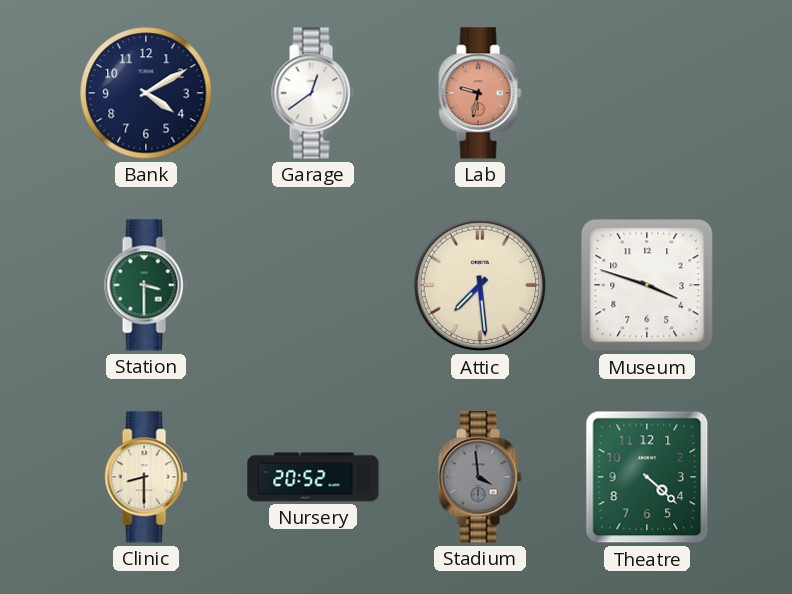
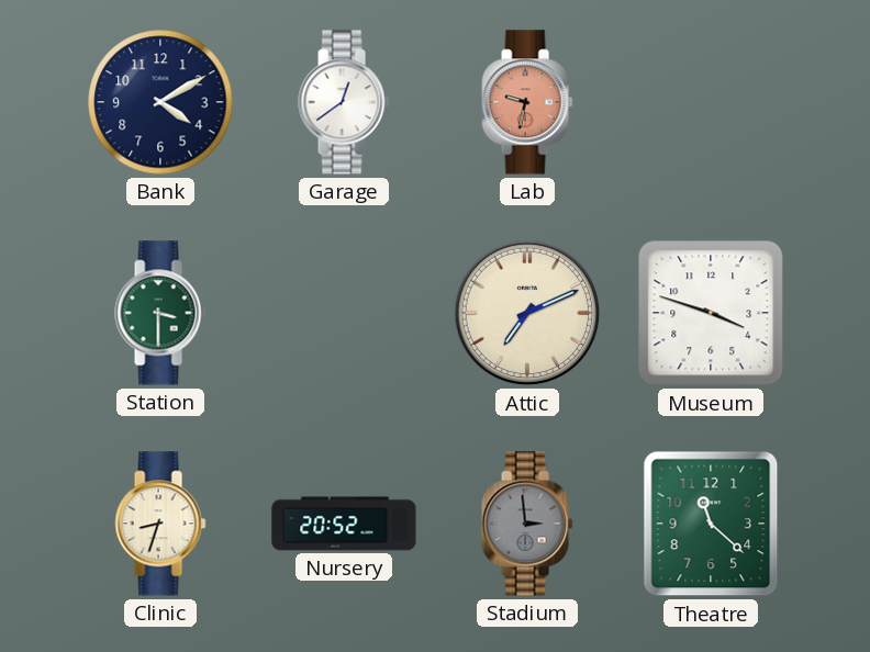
Attic: 7:29 -> 7:11 (527, 313)
Clinic: 8:30 -> 8:33 (160, 524)
Stadium: 3:59 -> 2:59 (527, 524)
Theatre: 4:22 -> 11:22 (711, 524)
